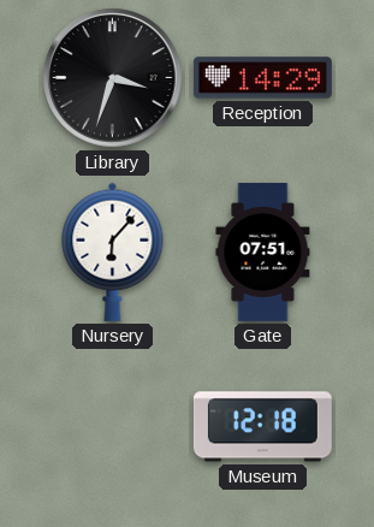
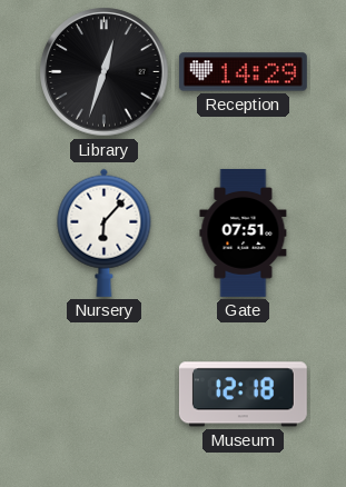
Library: 3:33 -> 12:33 (105, 72)
